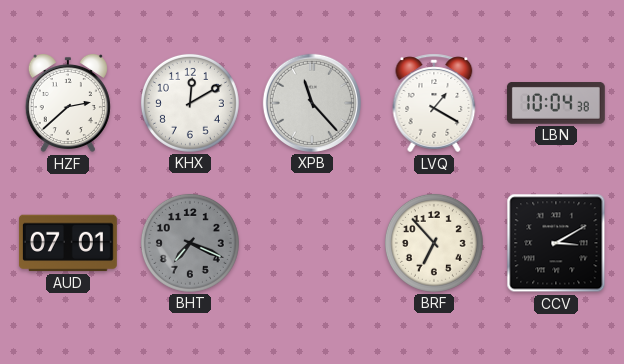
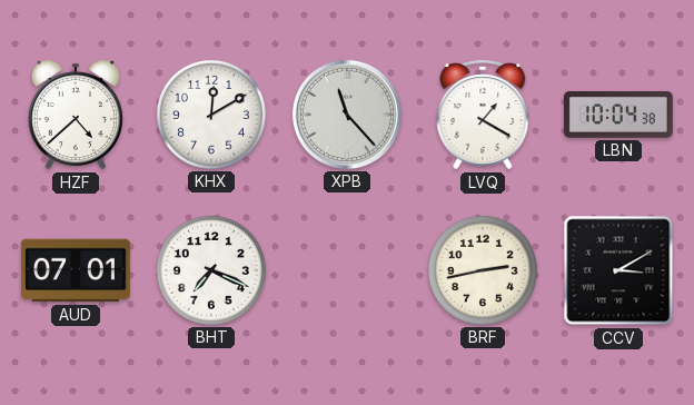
HZF: 2:38 -> 4:38 (76, 115)
BHT dial: grey -> white (211, 270)
BRF: 6:53 -> 2:43 (483, 270)
